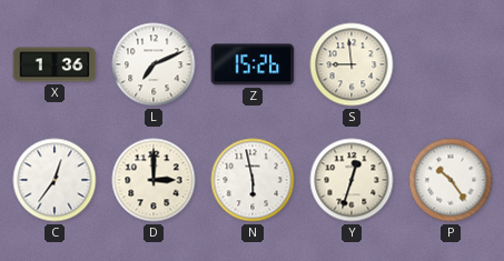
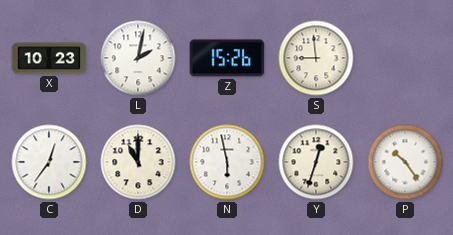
X: 1:36 -> 10:23 (49, 58)
L: 7:11 -> 2:02 (138, 58)
D: 3:00 -> 11:00 (138, 162)
